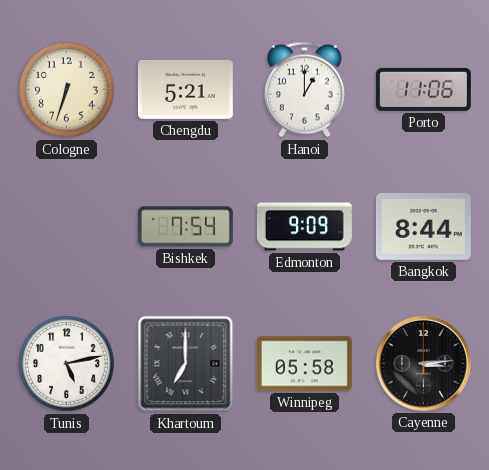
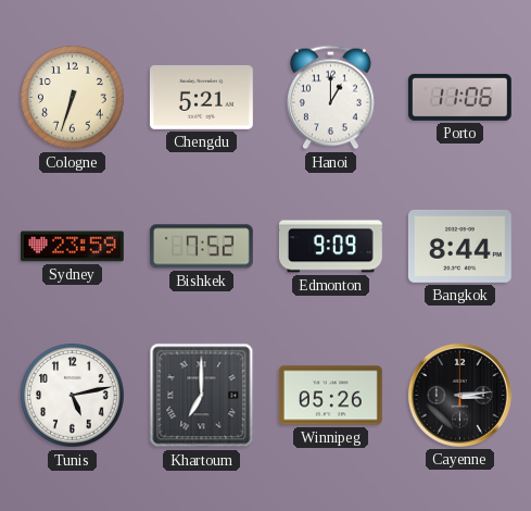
Sydney: none -> 23:59 (72, 247)
Bishkek: 7:54 -> 7:52 (201, 247)
Winnipeg: 05:58 -> 05:26 (330, 396)
